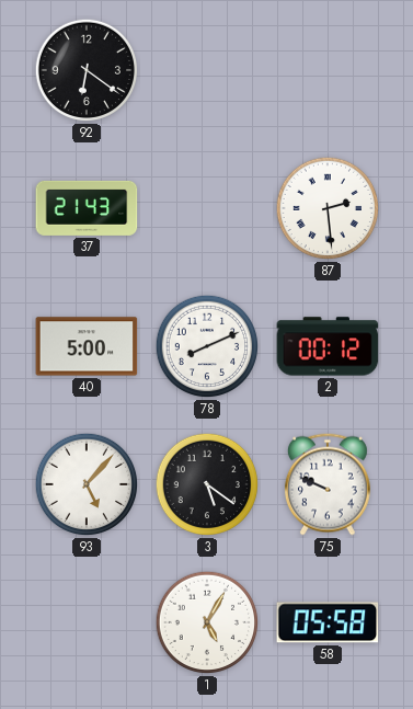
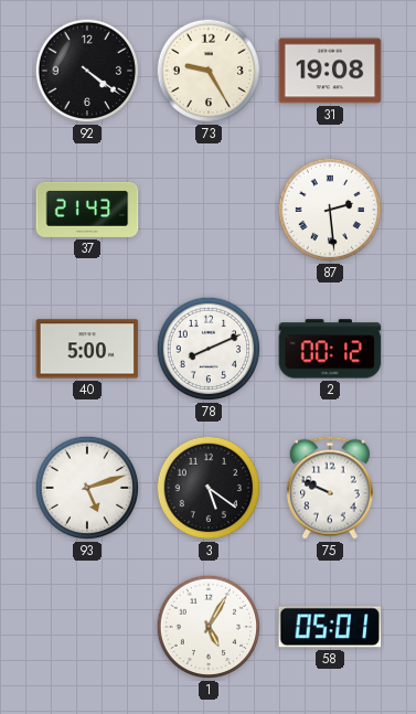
92: 6:21 -> 4:21 (87, 71)
73: none -> 9:25 (209, 71)
31: none -> 19:08 (330, 71)
93: 5:07 -> 5:12 (87, 488)
58: 05:58 -> 05:01 (330, 627)
